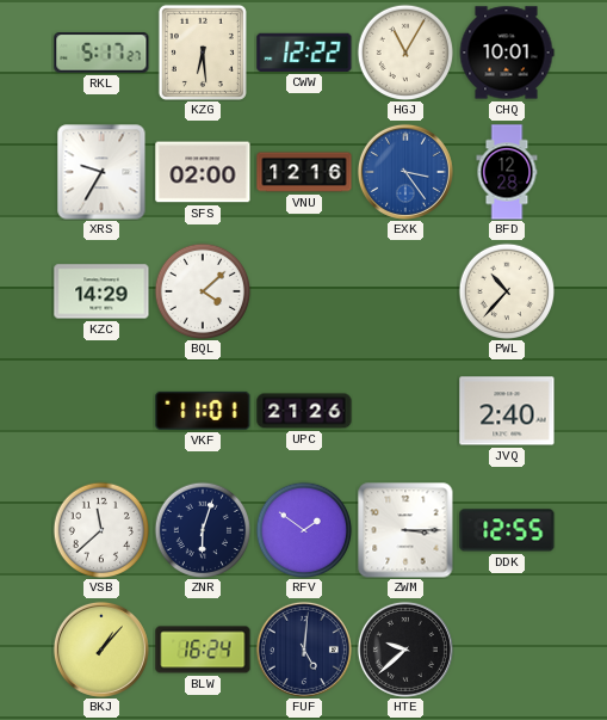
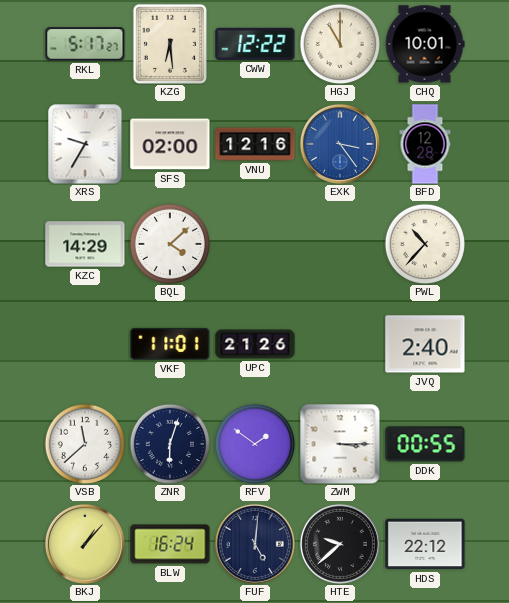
HGJ: 11:05 -> 11:00 (340, 44)
DDK: 12:55 -> 00:55 (425, 444)
HDS: none -> 22:12 (425, 544)
